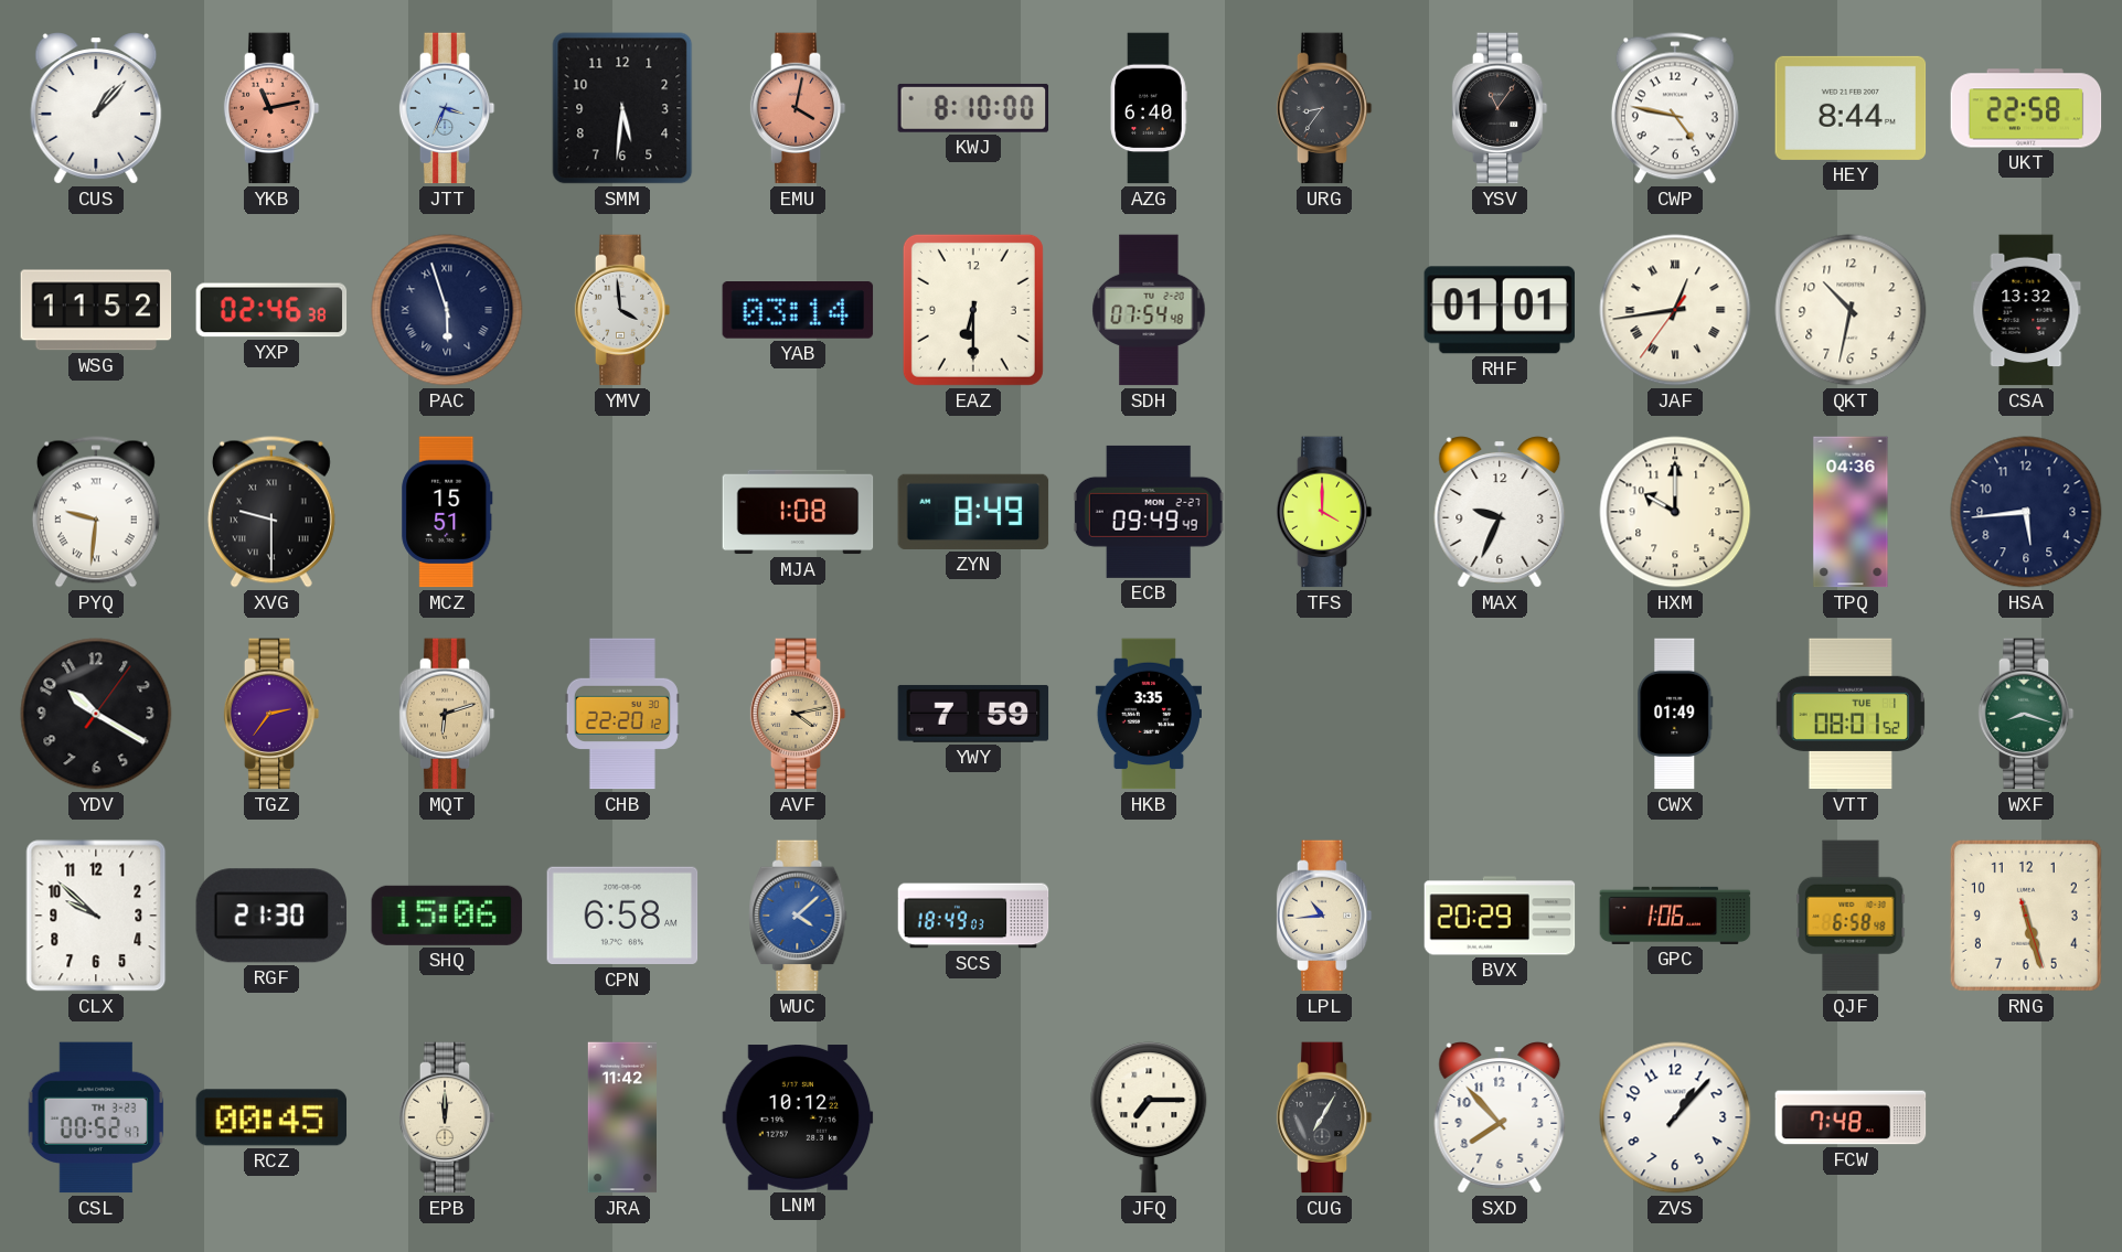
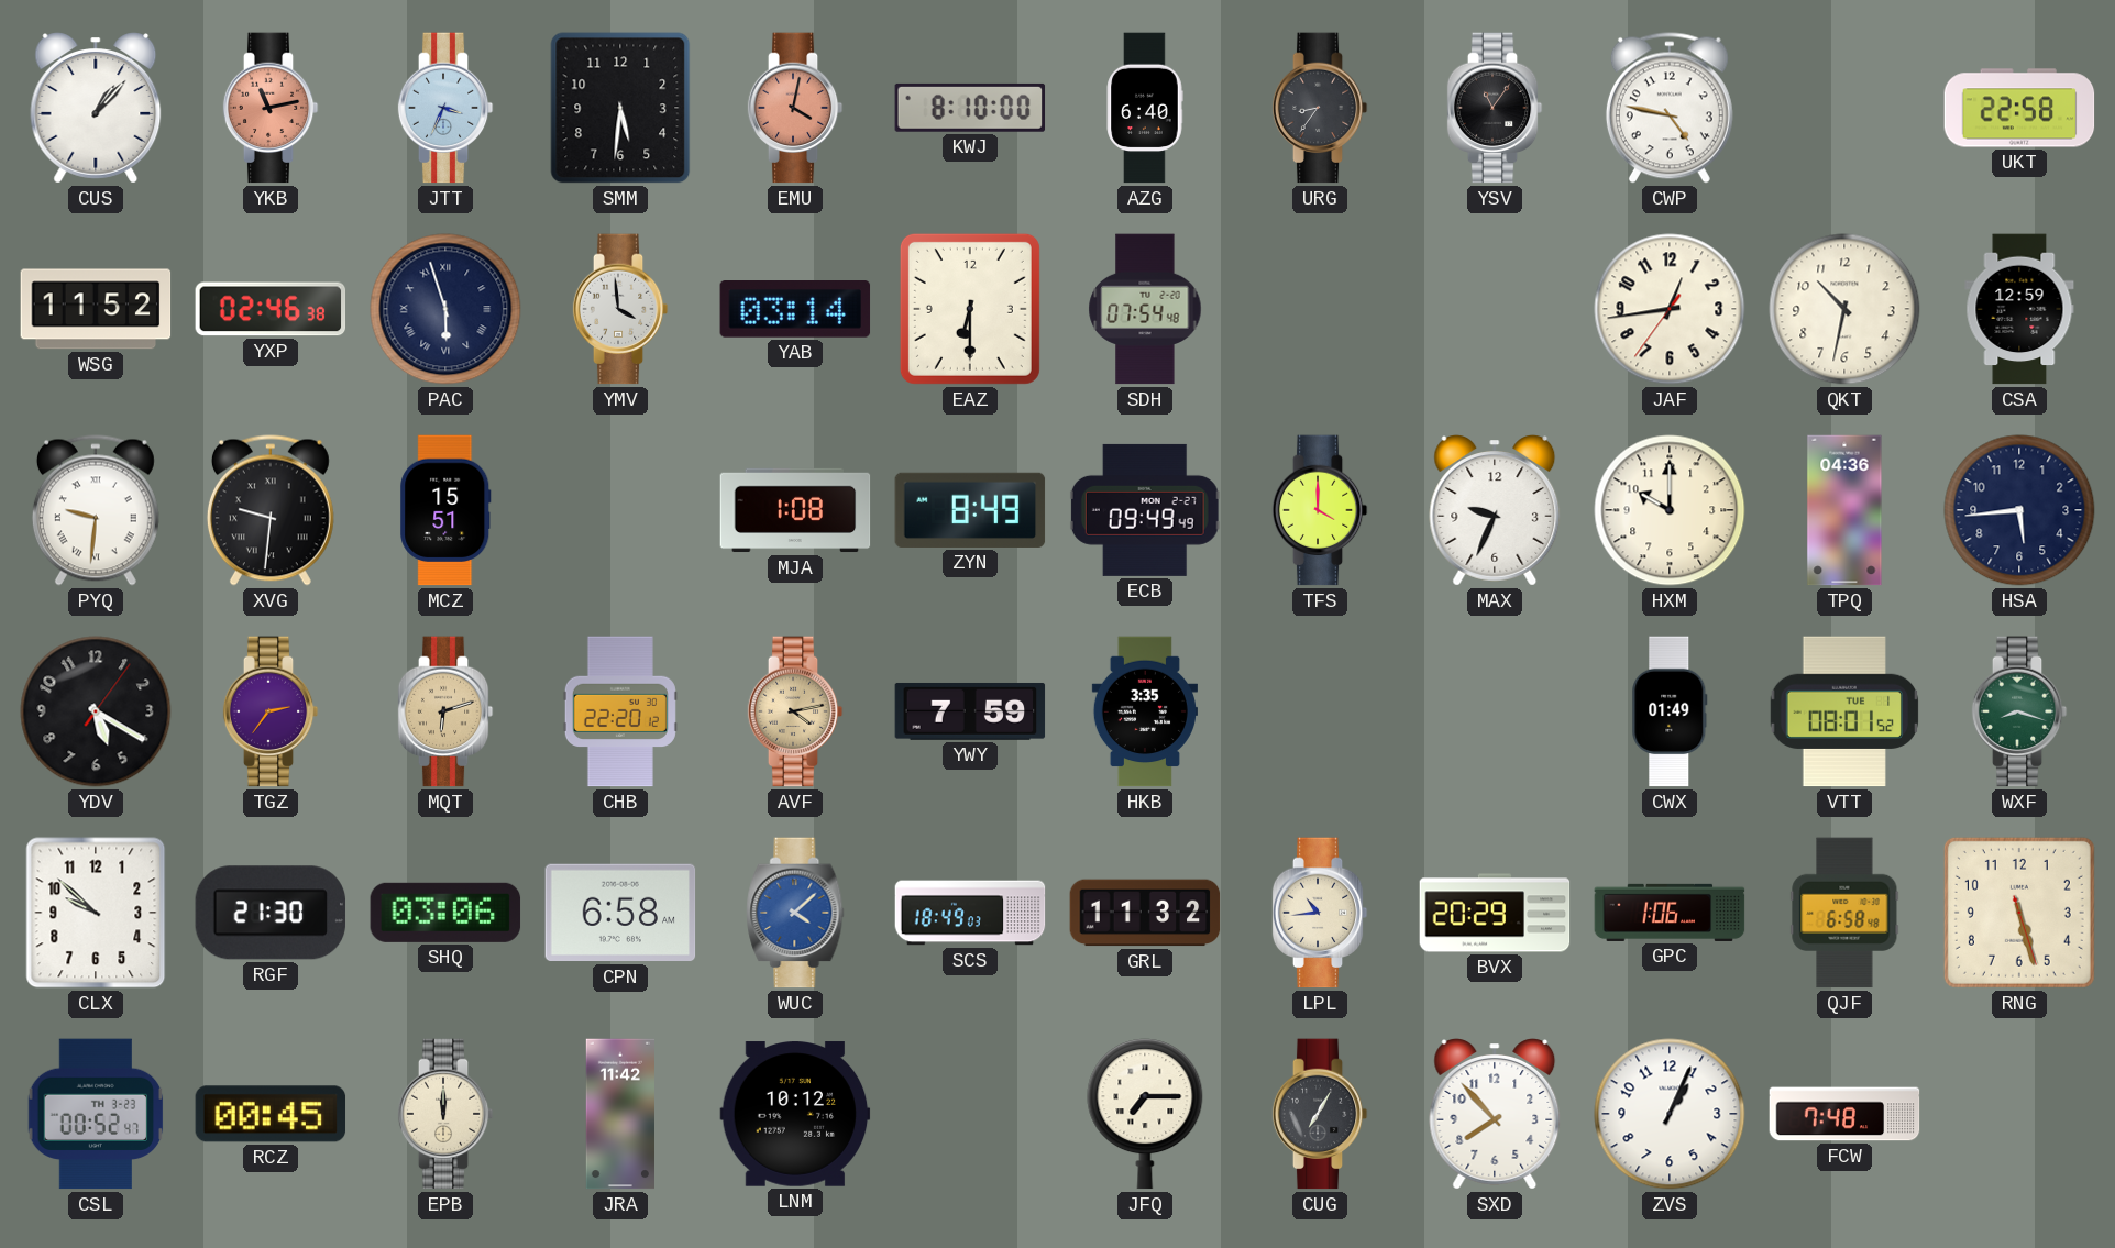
HEY: 8:44 -> none (1851, 108)
RHF: 01:01 -> none (1500, 310)
JAF numerals: Roman -> Arabic (1670, 309)
CSA: 13:32 -> 12:59 (2019, 309)
XVG: 9:30 -> 9:31 (271, 510)
YDV: 10:20 -> 5:20 (96, 711)
SHQ: 15:06 -> 03:06 (445, 913)
GRL: none -> 11:32 (1145, 913)
ZVS: 1:07 -> 1:04 (1670, 1114)
